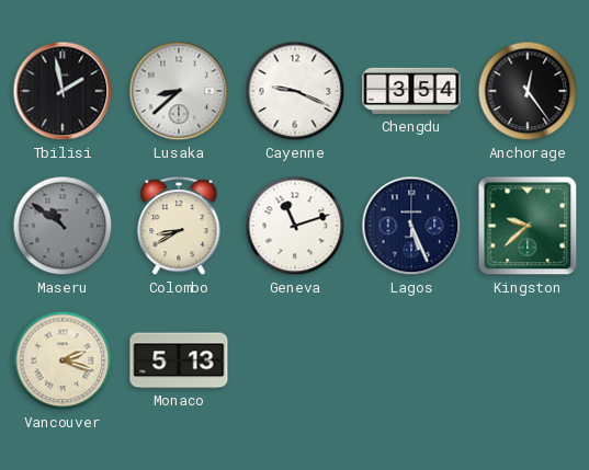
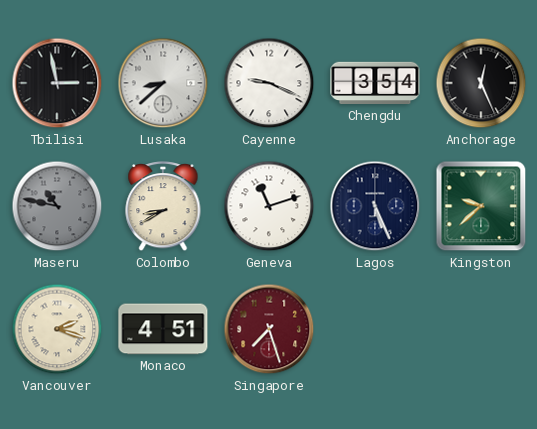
Tbilisi: 1:58 -> 2:58 (57, 83)
Anchorage: 12:24 -> 12:26 (481, 83)
Maseru: 10:51 -> 10:47 (57, 206)
Monaco: 5:13 -> 4:51 (163, 329)
Singapore: none -> 7:27 (269, 329)
